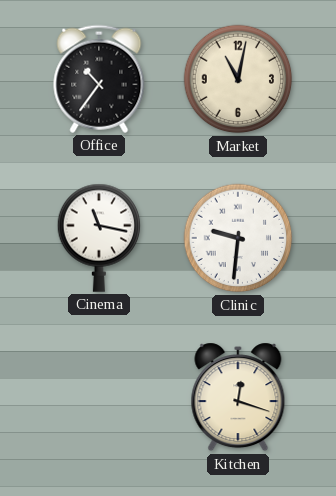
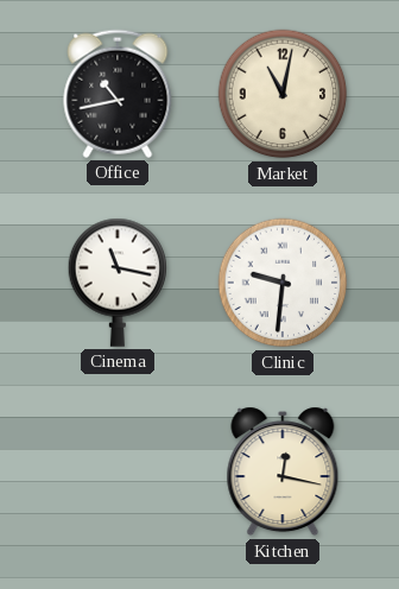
Office: 10:36 -> 10:43 (118, 94)
Kitchen: 12:18 -> 12:17 (283, 471)
